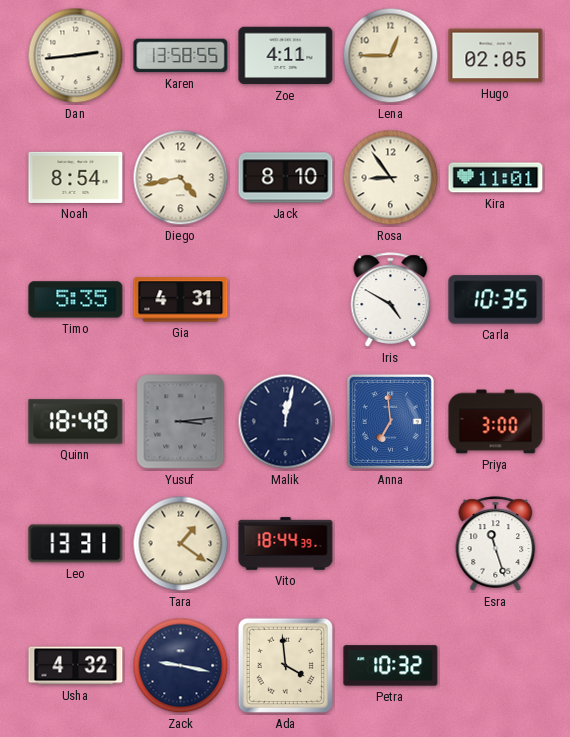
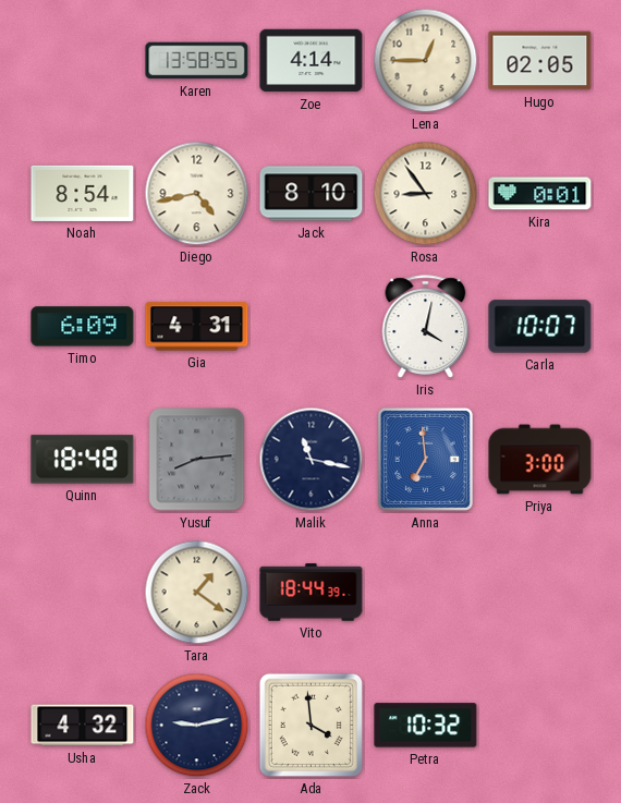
Dan: 2:44 -> none (76, 56)
Zoe: 4:11 -> 4:14 (312, 61)
Kira: 11:01 -> 0:01 (540, 194)
Timo: 5:35 -> 6:09 (83, 327)
Iris: 4:50 -> 4:02 (426, 327)
Carla: 10:35 -> 10:07 (540, 327)
Yusuf: 3:14 -> 8:14 (197, 460)
Malik: 12:02 -> 11:17 (312, 460)
Leo: 13:31 -> none (76, 544)
Esra: 11:27 -> none (496, 544)
Zack: 9:17 -> 9:13 (197, 726)
